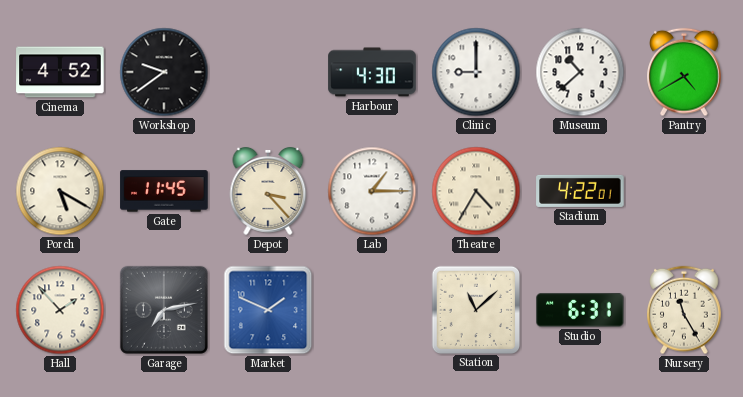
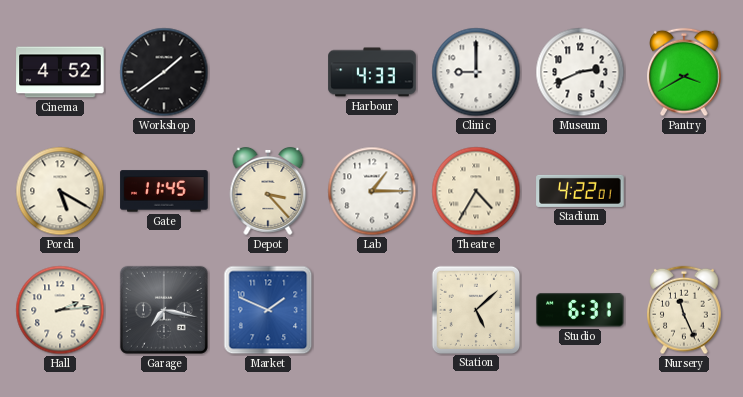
Workshop: 9:39 -> 1:39 (164, 72)
Harbour: 4:30 -> 4:33 (372, 72)
Museum: 10:38 -> 2:41 (580, 72)
Pantry: 4:40 -> 3:40 (685, 72)
Hall: 1:53 -> 2:14 (60, 310)
Garage: 7:13 -> 7:17 (164, 310)
Station: 11:08 -> 5:08 (475, 309)
Nursery: 11:25 -> 11:26 (685, 310)
